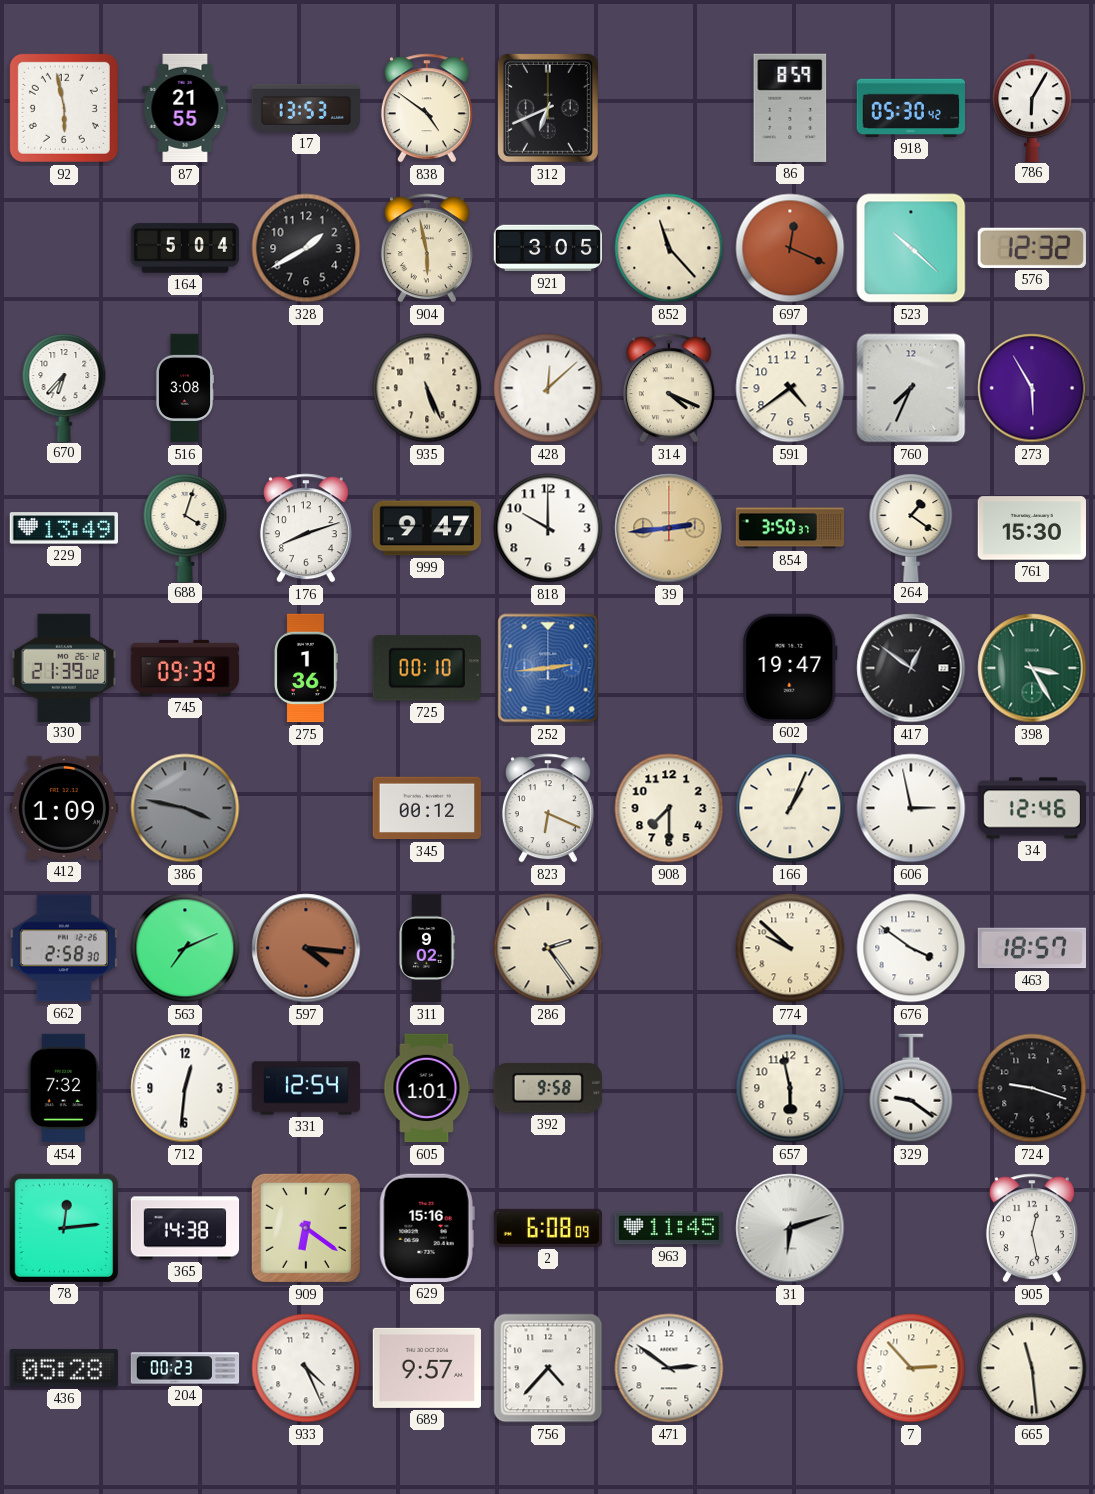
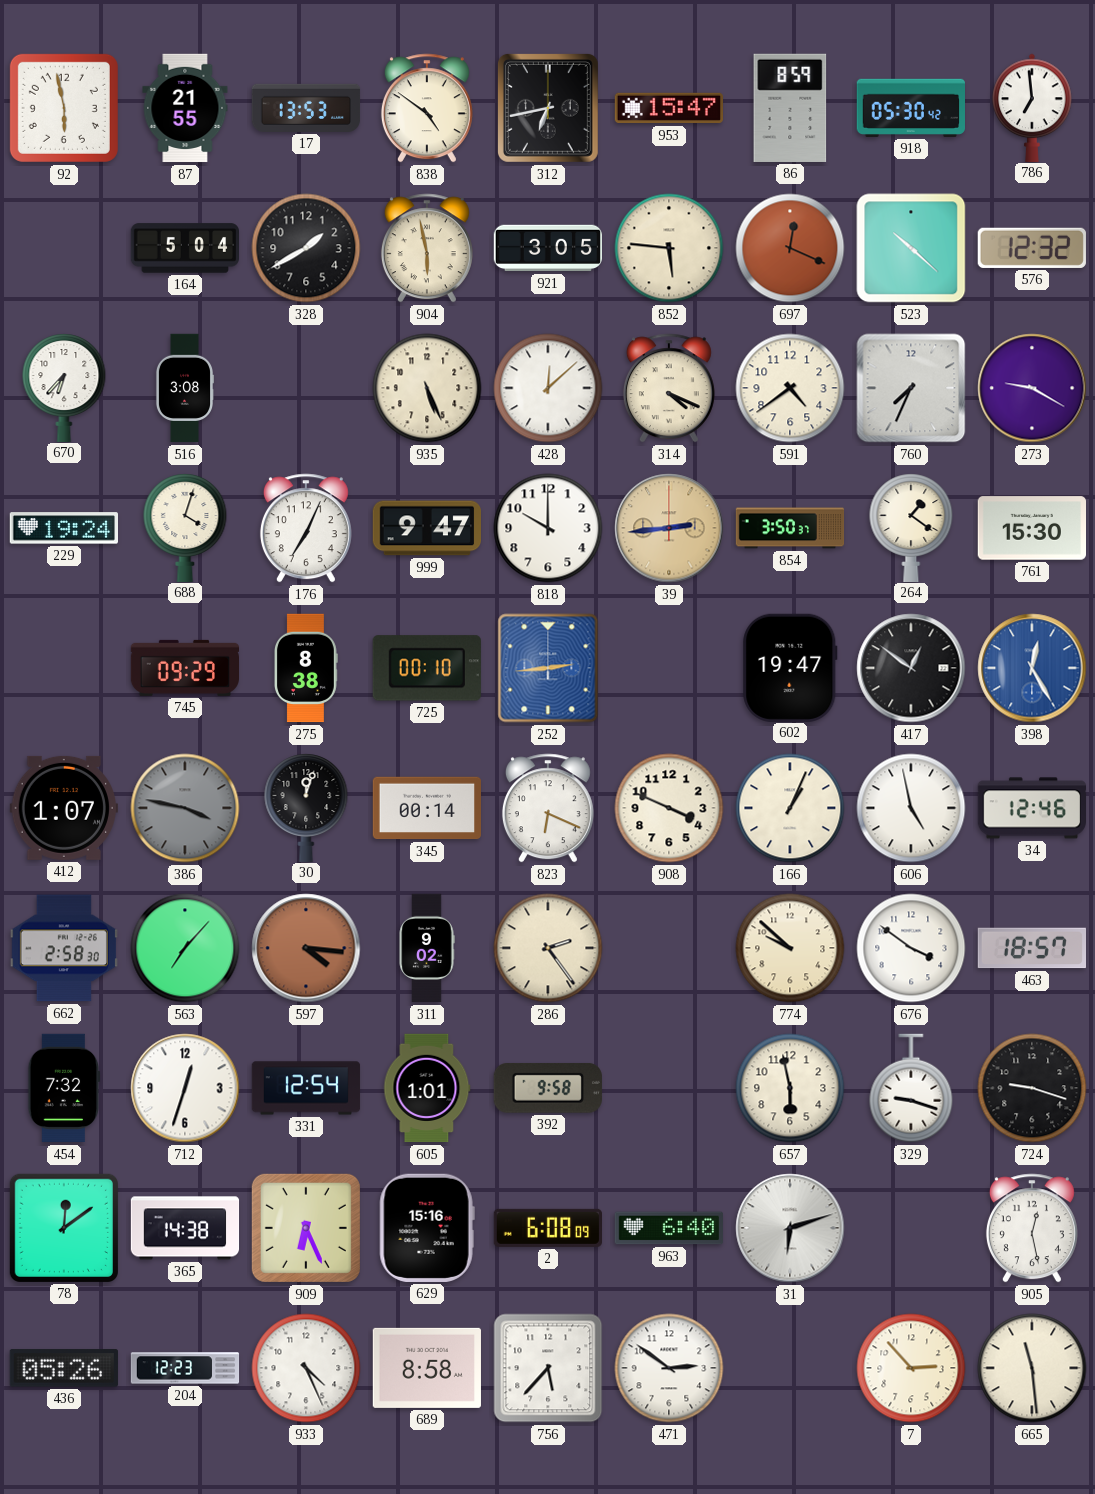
312: 6:41 -> 6:43 (548, 108)
953: none -> 15:47 (668, 108)
786: 6:05 -> 6:59 (1032, 107)
852: 11:23 -> 5:46 (669, 248)
273: 5:55 -> 9:20 (1032, 388)
229: 13:49 -> 19:24 (63, 528)
176: 8:12 -> 7:04 (306, 528)
330: 21:39 -> none (64, 667)
745: 09:39 -> 09:29 (184, 668)
275: 1:36 -> 8:38 (306, 668)
398: 3:25 -> 12:25 (1032, 668)
398 dial: green -> blue (1032, 668)
412: 1:09 -> 1:07 (64, 808)
30: none -> 12:03 (306, 807)
345: 00:12 -> 00:14 (426, 808)
908: 7:30 -> 3:49 (669, 808)
606: 2:58 -> 4:58 (911, 808)
563: 7:11 -> 7:07 (185, 948)
712: 12:31 -> 12:33 (185, 1088)
329: 9:21 -> 9:18 (911, 1088)
78: 12:14 -> 12:09 (64, 1228)
909: 6:21 -> 6:26 (306, 1228)
963: 11:45 -> 6:40 (668, 1228)
436: 05:28 -> 05:26 (64, 1368)
204: 00:23 -> 12:23 (185, 1368)
689: 9:57 -> 8:58 (427, 1368)
756: 4:37 -> 5:37 (548, 1368)
